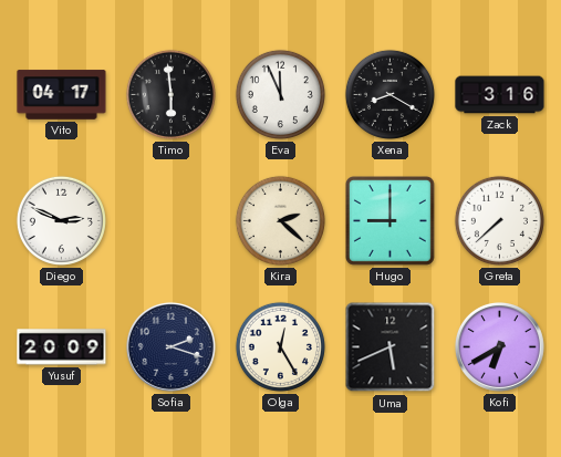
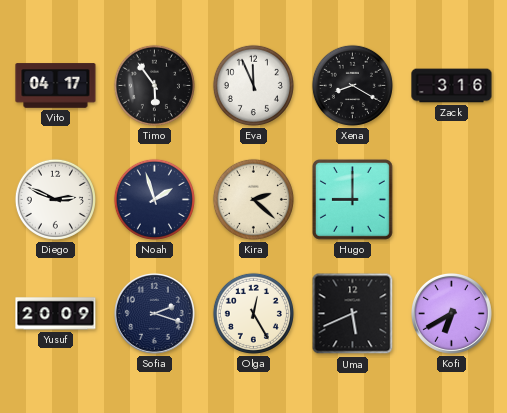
Timo: 5:59 -> 5:54 (154, 85)
Noah: none -> 1:57 (154, 199)
Greta: 7:38 -> none (499, 220)
